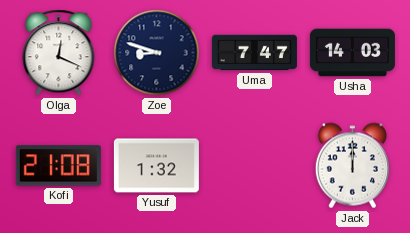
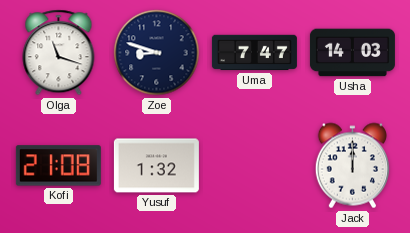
Olga: 12:19 -> 11:18 (59, 53)
